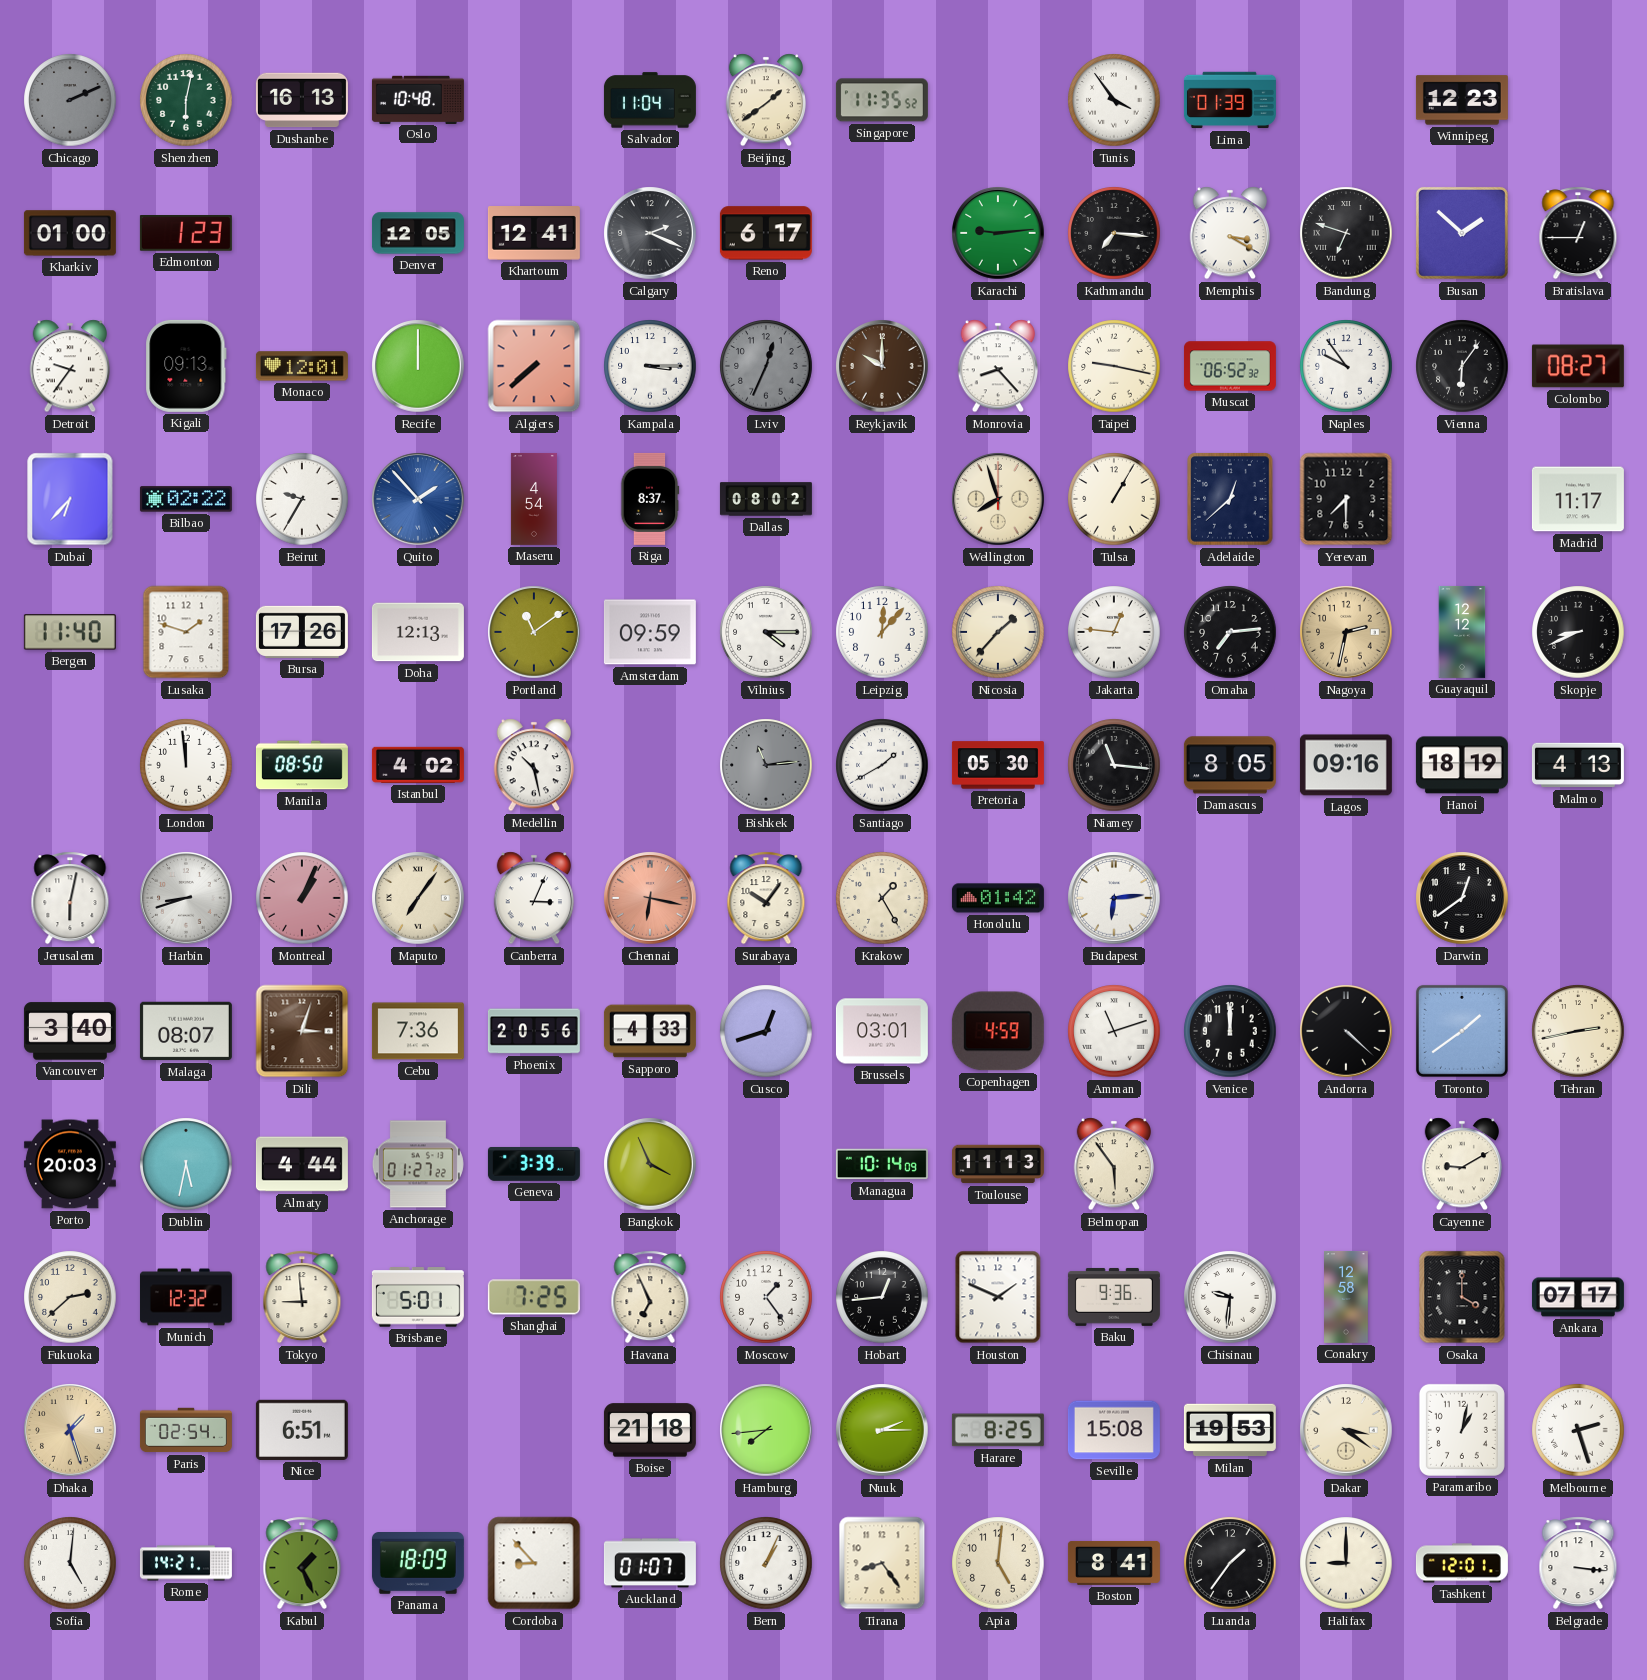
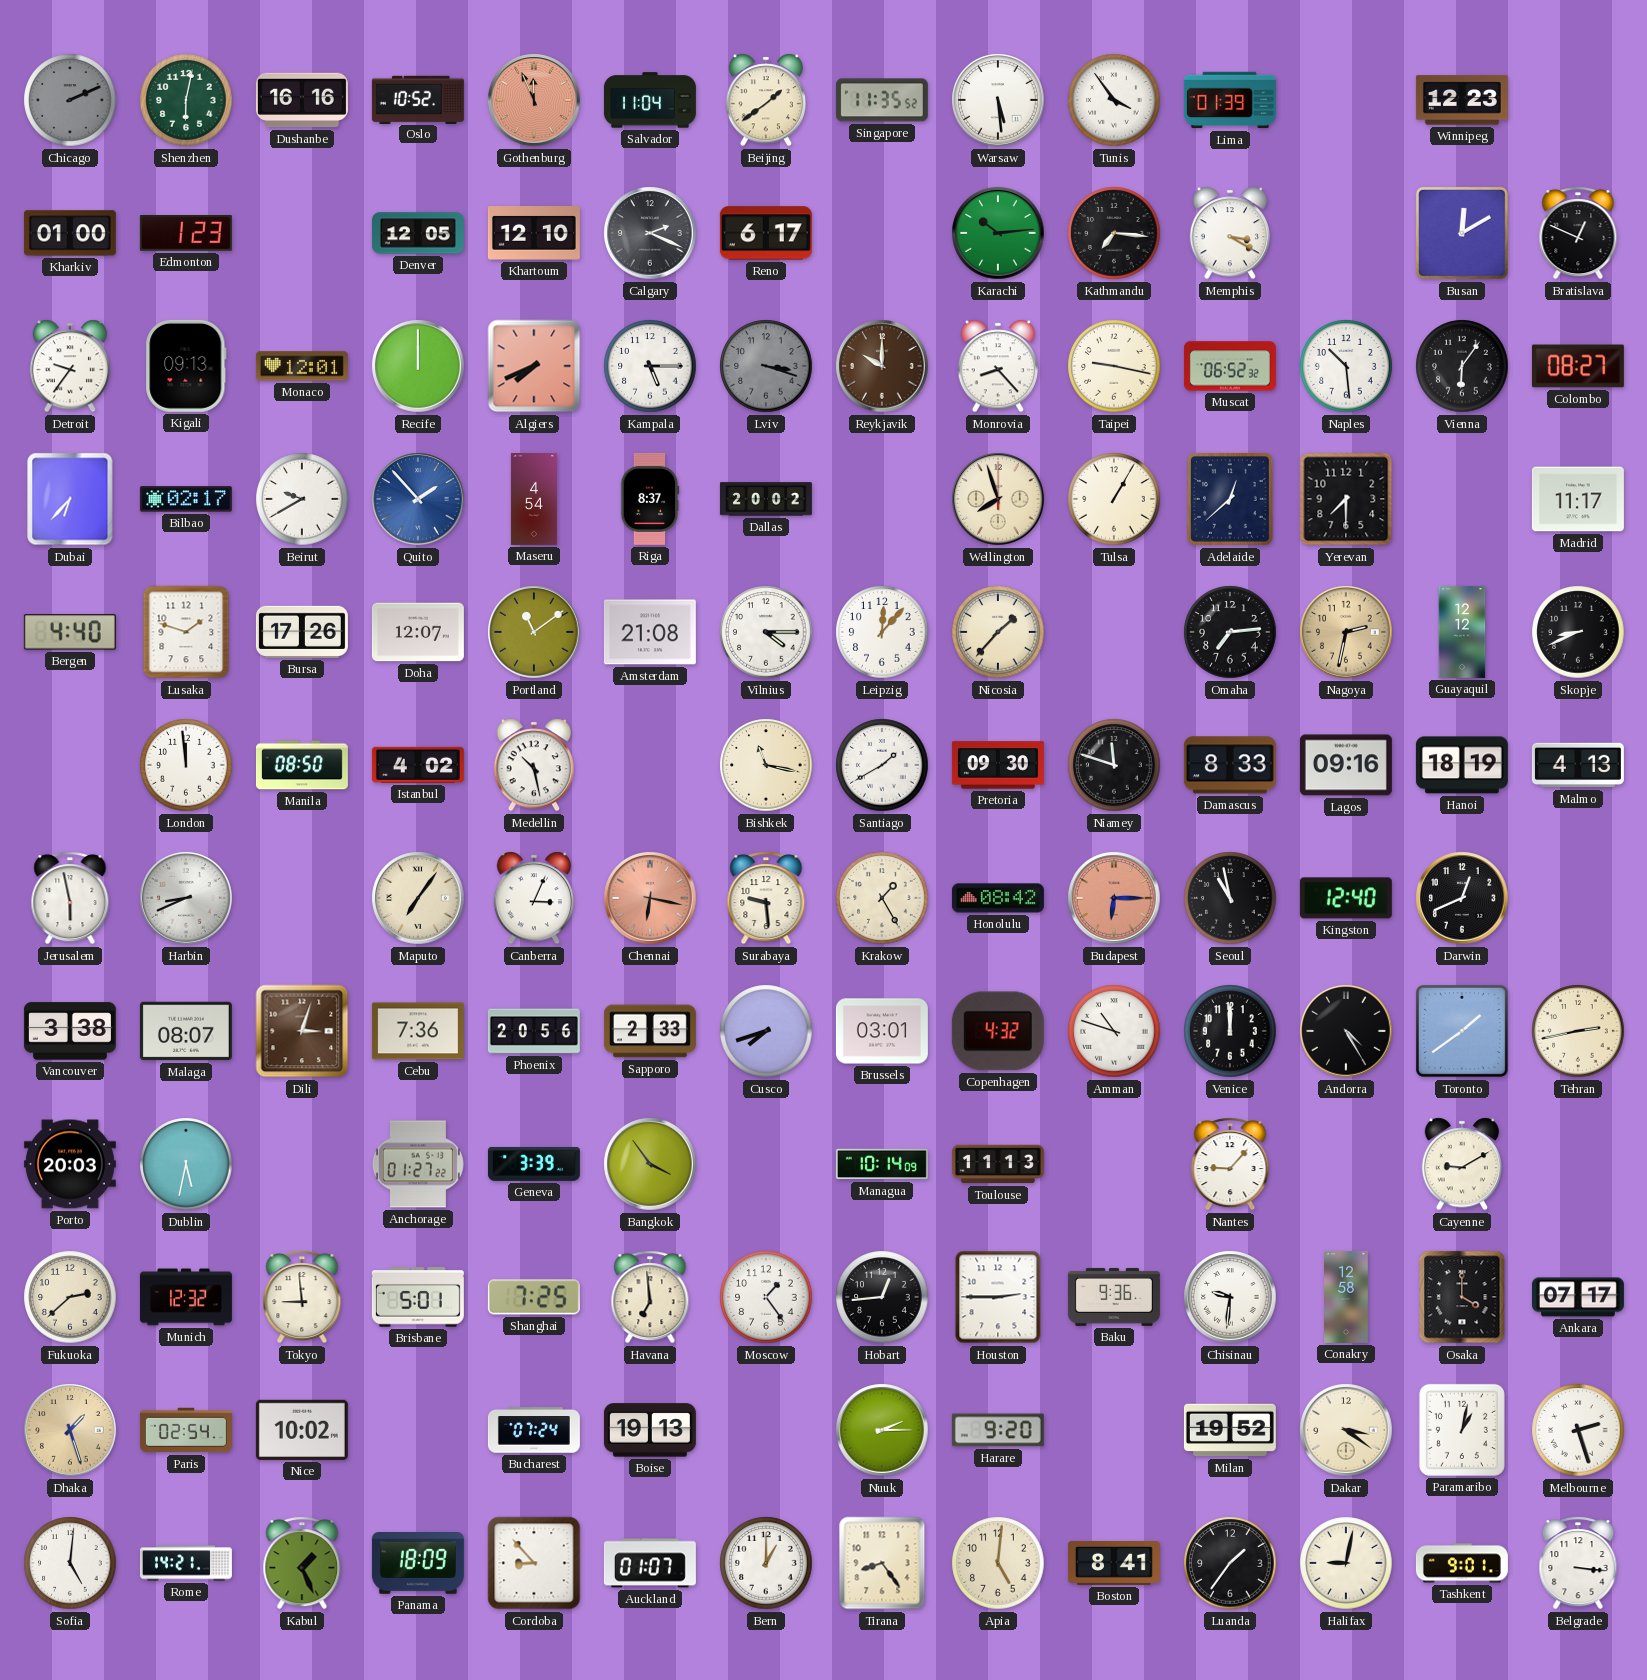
Dushanbe: 16:13 -> 16:16 (302, 100)
Oslo: 10:48 -> 10:52 (418, 99)
Gothenburg: none -> 11:56 (534, 100)
Warsaw: none -> 5:29 (998, 100)
Khartoum: 12:41 -> 12:10 (534, 234)
Karachi: 9:14 -> 10:14 (998, 233)
Bandung: 6:48 -> none (1346, 233)
Busan: 1:52 -> 12:10 (1462, 233)
Bratislava: 12:45 -> 12:49 (1578, 233)
Algiers: 7:38 -> 7:41 (534, 366)
Kampala: 3:15 -> 5:15 (650, 366)
Lviv: 12:34 -> 3:18 (766, 366)
Naples: 9:54 -> 10:29 (1346, 366)
Bilbao: 02:22 -> 02:17 (186, 499)
Beirut: 9:35 -> 9:40 (302, 499)
Dallas: 08:02 -> 20:02 (766, 499)
Bergen: 11:40 -> 4:40 (70, 632)
Doha: 12:13 -> 12:07 (418, 632)
Amsterdam: 09:59 -> 21:08 (650, 632)
Jakarta: 12:46 -> none (1114, 632)
Bishkek: 11:14 -> 11:17 (766, 765)
Bishkek dial: grey -> cream (766, 765)
Pretoria: 05:30 -> 09:30 (998, 765)
Niamey: 11:16 -> 11:48 (1114, 765)
Damascus: 8:05 -> 8:33 (1230, 765)
Jerusalem: 6:02 -> 5:58 (70, 898)
Harbin: 8:42 -> 8:41 (186, 898)
Montreal: 1:04 -> none (302, 898)
Surabaya: 10:06 -> 9:29 (766, 898)
Honolulu: 01:42 -> 08:42 (998, 898)
Budapest: 6:14 -> 6:15 (1114, 898)
Budapest dial: white -> salmon (1114, 898)
Seoul: none -> 10:58 (1230, 898)
Kingston: none -> 12:40 (1346, 898)
Darwin: 12:39 -> 12:41 (1462, 898)
Vancouver: 3:40 -> 3:38 (70, 1031)
Sapporo: 4:33 -> 2:33 (650, 1031)
Cusco: 12:42 -> 7:42 (766, 1031)
Copenhagen: 4:59 -> 4:32 (998, 1031)
Amman: 11:12 -> 10:48 (1114, 1031)
Andorra: 4:22 -> 4:25 (1346, 1031)
Almaty: 4:44 -> none (302, 1164)
Bangkok: 3:56 -> 3:54 (650, 1164)
Belmopan: 5:54 -> none (1113, 1164)
Nantes: none -> 9:07 (1230, 1164)
Havana: 6:56 -> 6:59 (650, 1297)
Houston: 1:49 -> 2:45 (998, 1297)
Nice: 6:51 -> 10:02 (302, 1430)
Bucharest: none -> 07:24 (534, 1430)
Boise: 21:18 -> 19:13 (650, 1430)
Hamburg: 7:44 -> none (766, 1430)
Harare: 8:25 -> 9:20 (998, 1430)
Seville: 15:08 -> none (1114, 1430)
Milan: 19:53 -> 19:52 (1230, 1430)
Bern: 1:04 -> 1:00 (766, 1563)
Halifax: 9:00 -> 9:02 (1346, 1563)
Tashkent: 12:01 -> 9:01 (1462, 1563)
